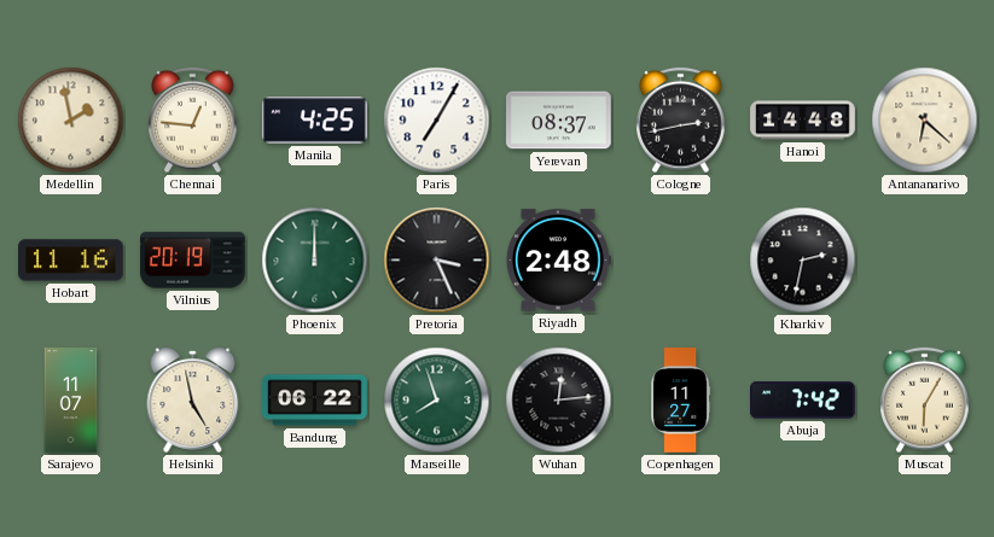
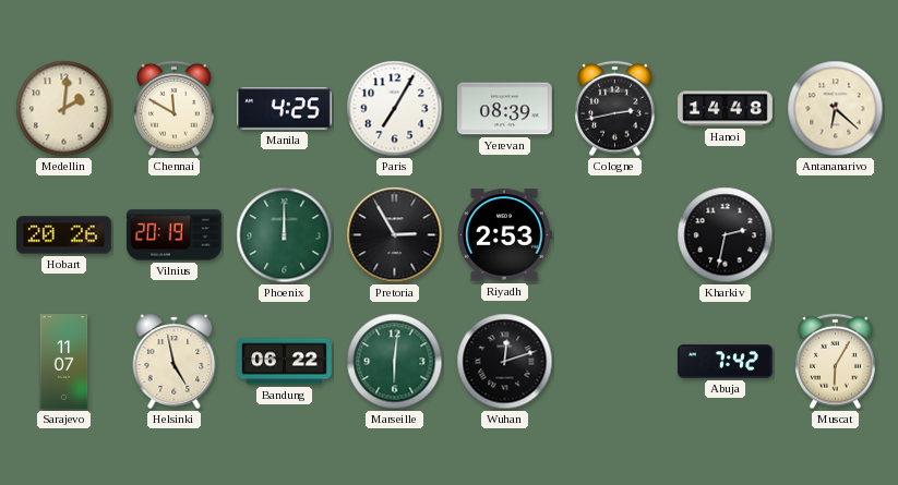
Medellin: 1:58 -> 2:01 (64, 109)
Chennai: 12:46 -> 11:50 (175, 109)
Yerevan: 08:37 -> 08:39 (505, 109)
Hobart: 11:16 -> 20:26 (64, 235)
Pretoria: 3:26 -> 2:55 (395, 235)
Riyadh: 2:48 -> 2:53 (505, 235)
Marseille: 7:57 -> 6:01 (395, 362)
Wuhan: 12:14 -> 12:12 (505, 362)
Copenhagen: 11:27 -> none (681, 401)
